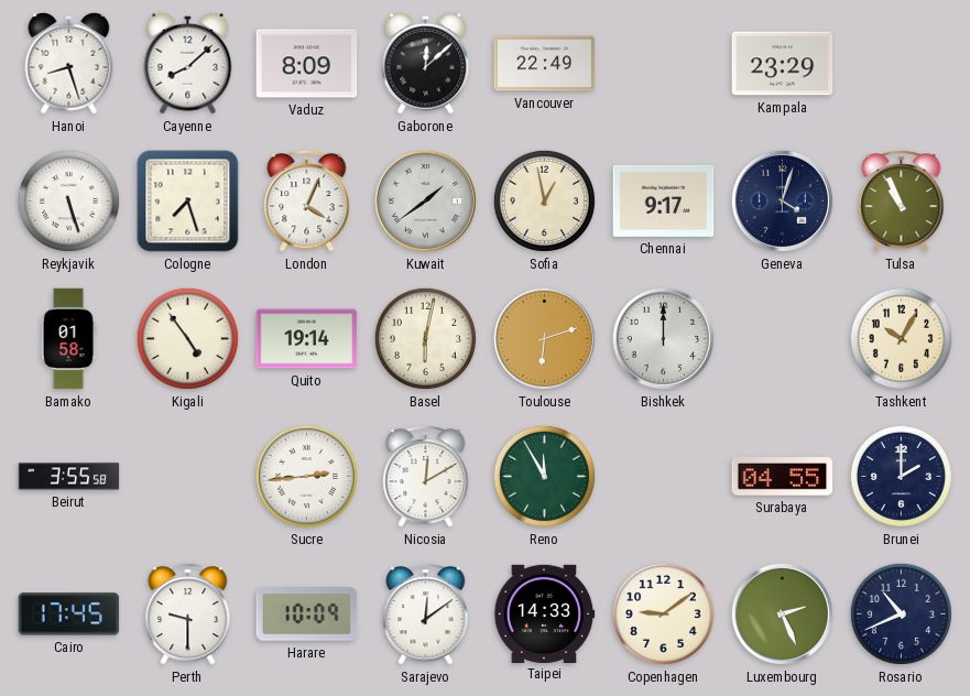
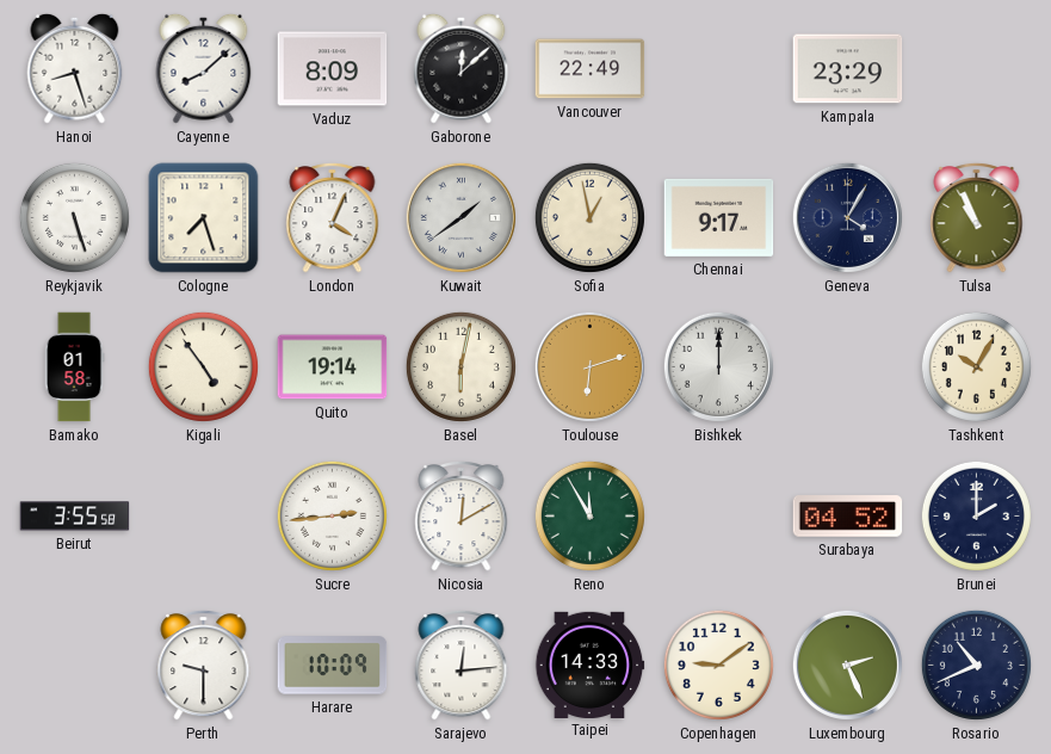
Geneva: 4:03 -> 4:05 (847, 217)
Surabaya: 04:55 -> 04:52 (848, 517)
Cairo: 17:45 -> none (69, 615)
Sarajevo: 12:09 -> 12:14 (462, 665)
